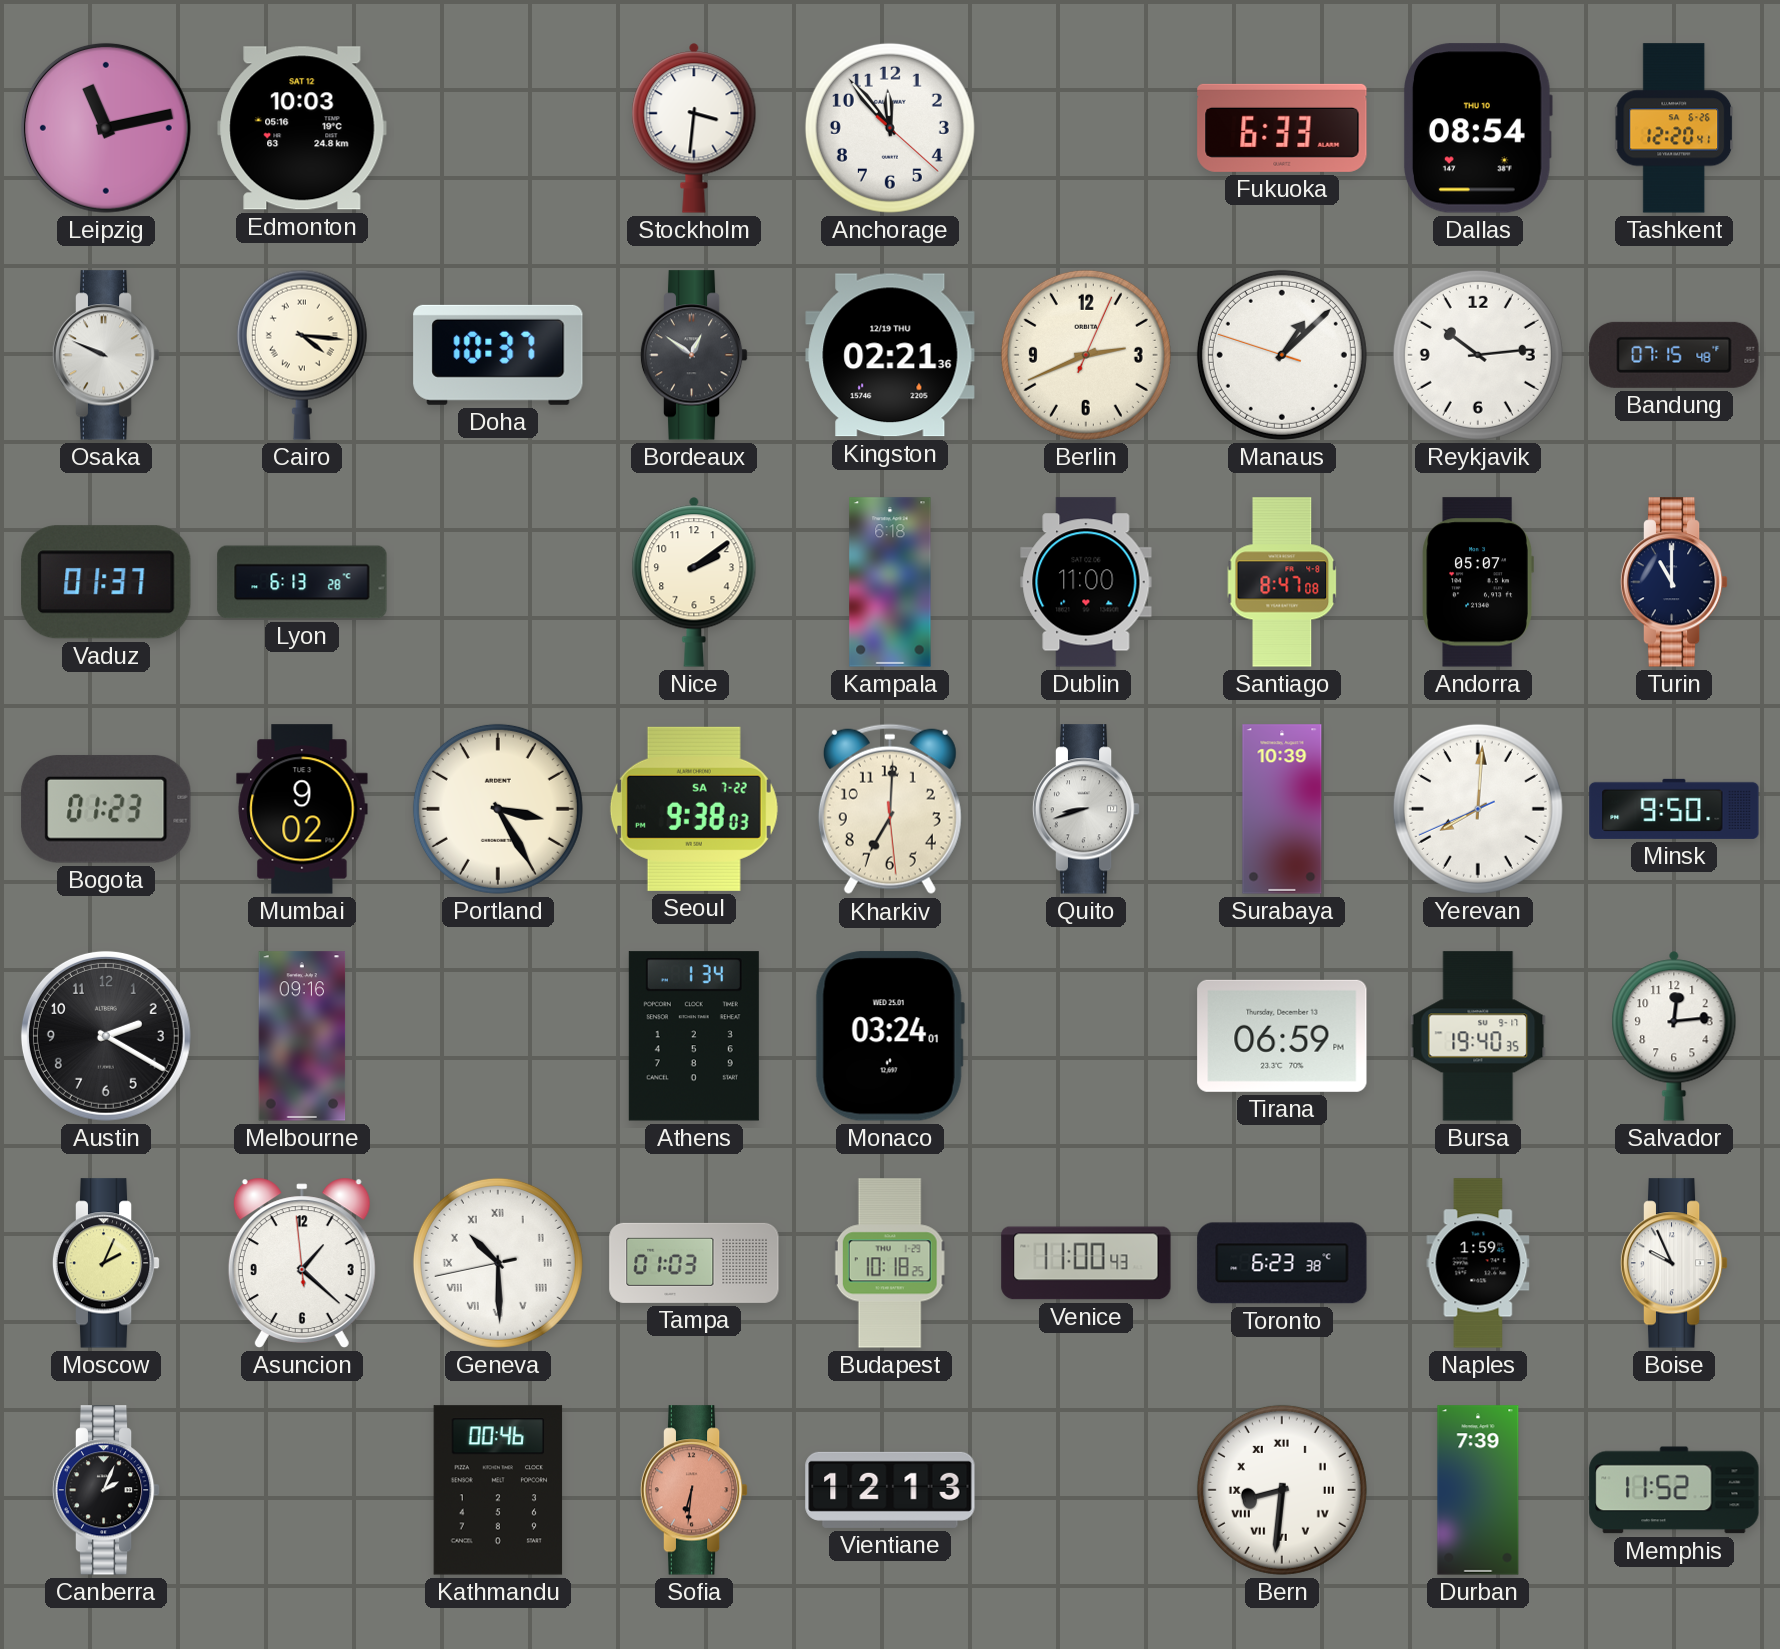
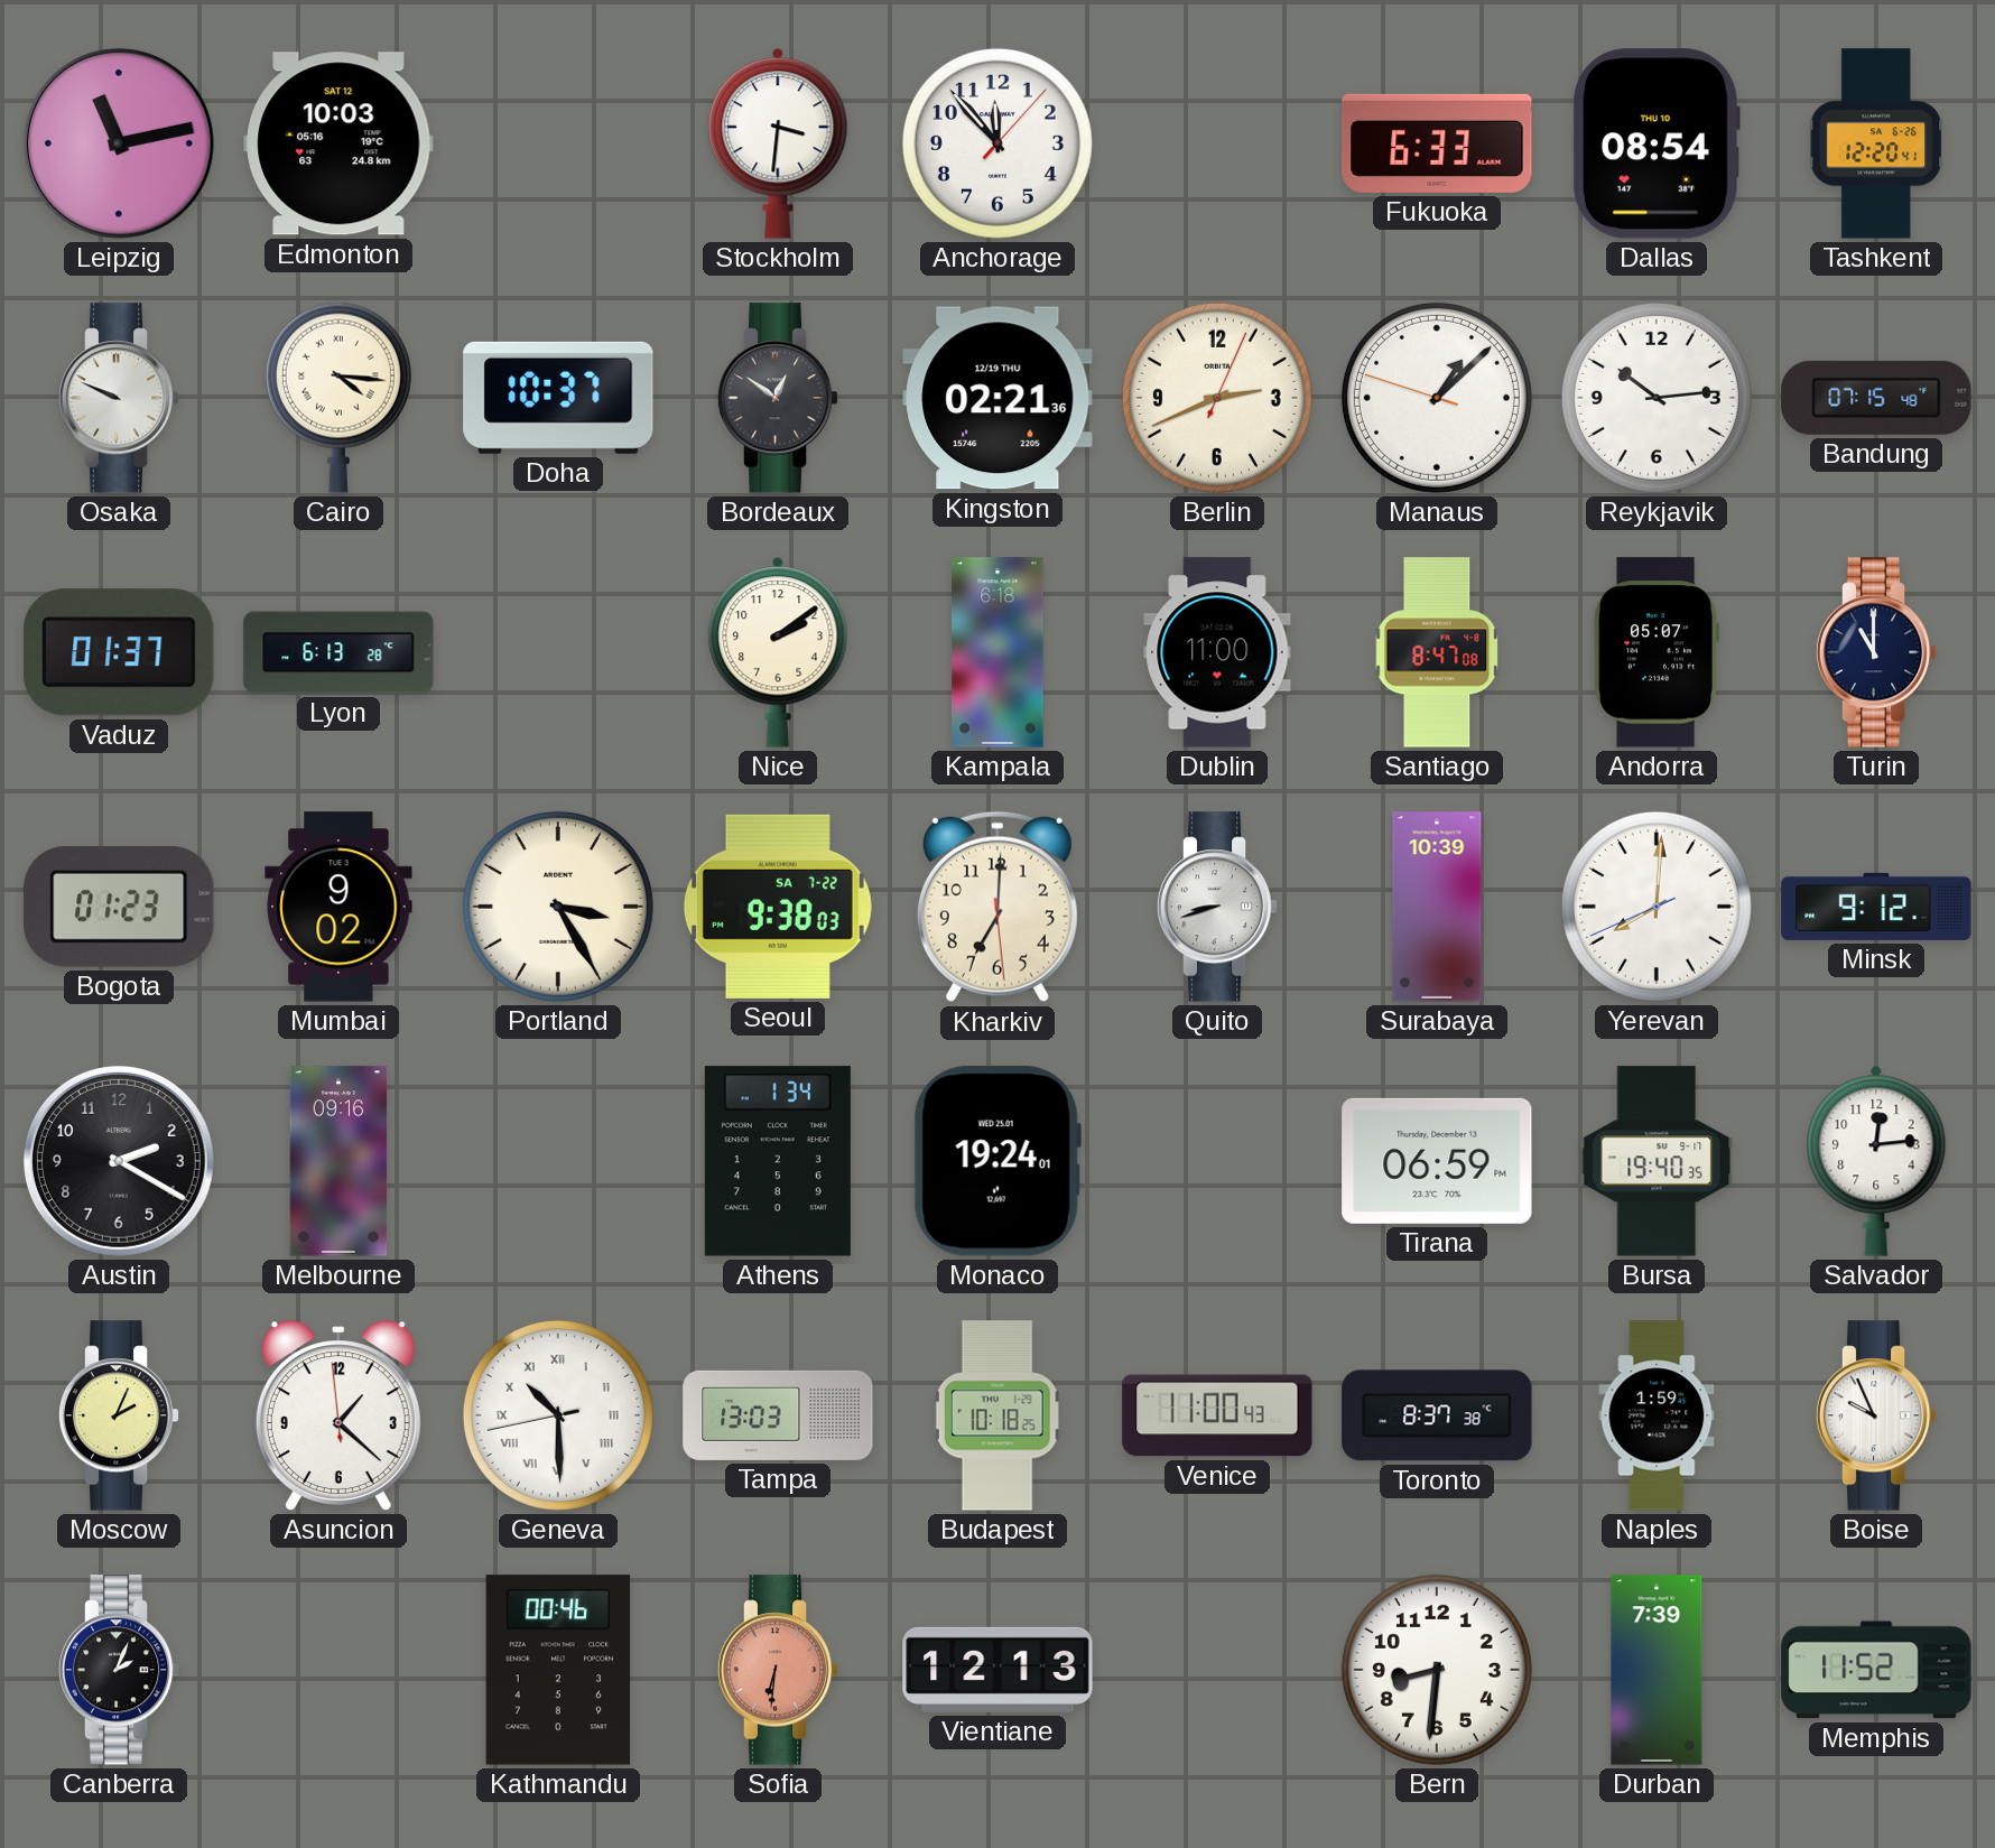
Anchorage: 11:53:22 -> 11:53:07 (997, 143)
Minsk: 9:50 -> 9:12 (1876, 907)
Monaco: 03:24 -> 19:24 (997, 1161)
Tampa: 01:03 -> 13:03 (778, 1415)
Toronto: 6:23 -> 8:37 (1437, 1415)
Bern numerals: Roman -> Arabic (1437, 1670)
